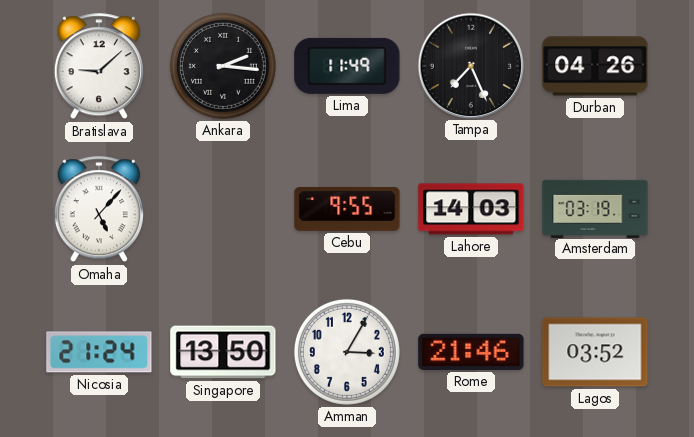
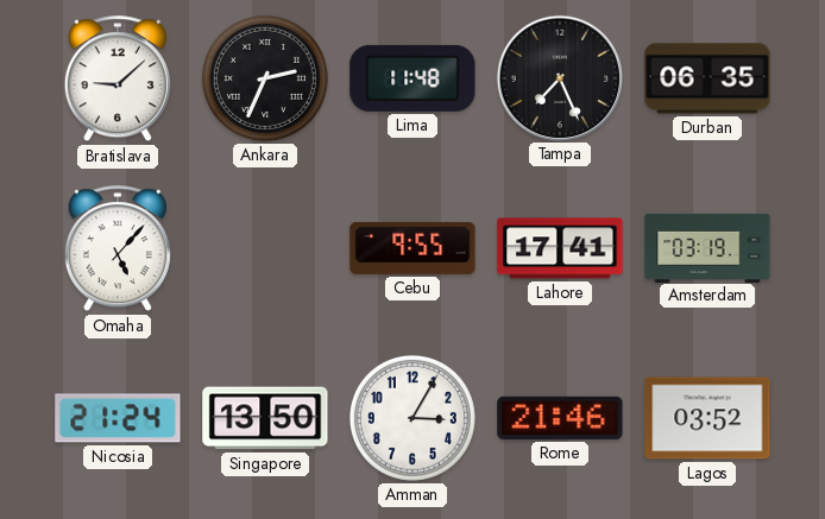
Ankara: 2:16 -> 2:34 (265, 78)
Lima: 11:49 -> 11:48 (413, 78)
Durban: 04:26 -> 06:35 (707, 78)
Lahore: 14:03 -> 17:41 (560, 248)
